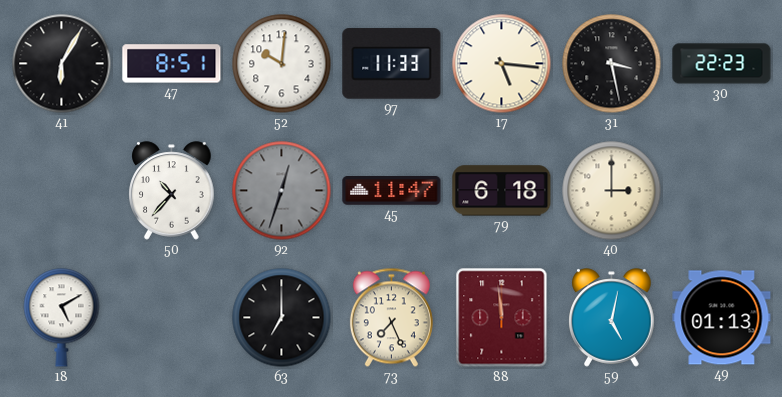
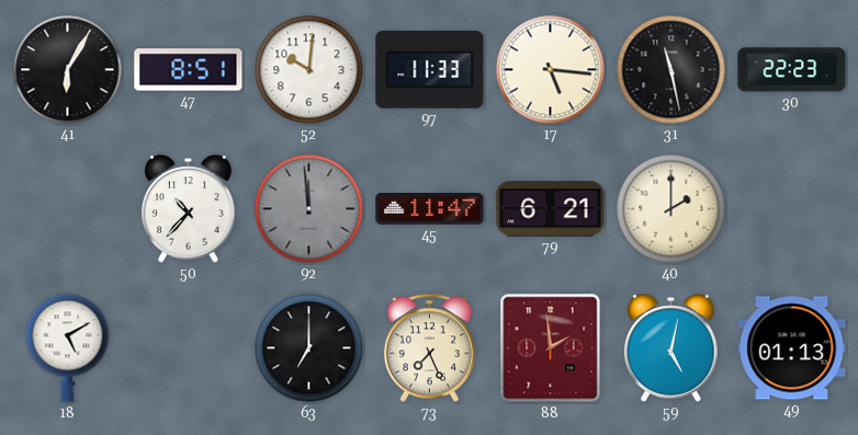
31: 3:28 -> 11:28 (671, 70)
92: 12:33 -> 11:59 (309, 209)
79: 6:18 -> 6:21 (551, 209)
40: 3:00 -> 2:00 (671, 209)
88: 11:59 -> 1:59 (551, 348)
